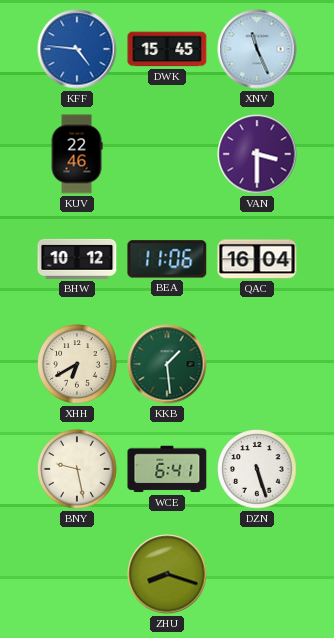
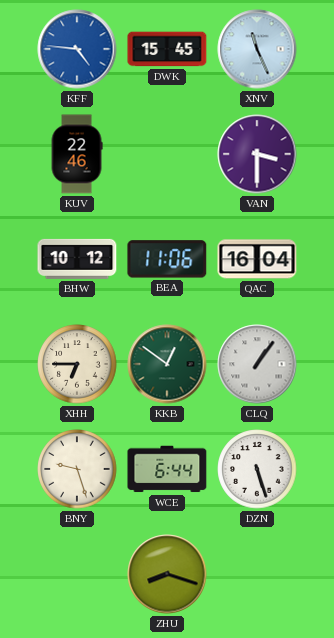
XHH: 6:40 -> 6:45 (77, 364)
KKB: 1:29 -> 12:51 (167, 364)
CLQ: none -> 1:06 (257, 364)
BNY: 9:28 -> 9:27 (77, 469)
WCE: 6:41 -> 6:44 (167, 469)
